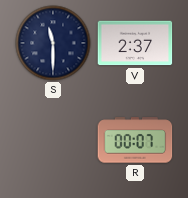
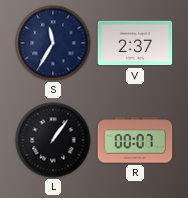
S: 11:30 -> 11:35 (53, 43)
L: none -> 1:06 (53, 140)
